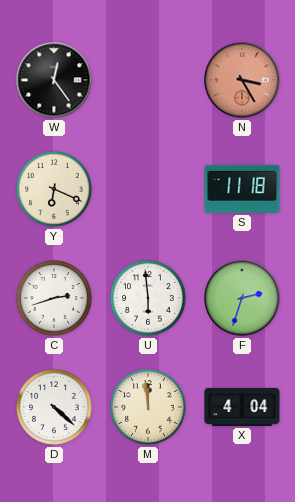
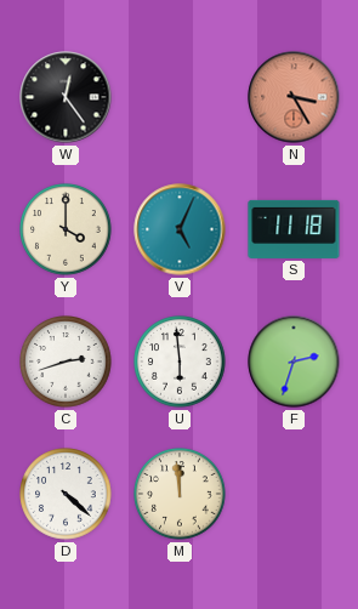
Y: 6:19 -> 4:00 (66, 229)
V: none -> 5:04 (180, 229)
X: 4:04 -> none (242, 407)
